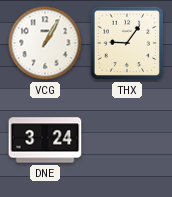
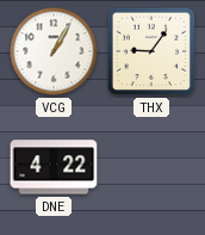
DNE: 3:24 -> 4:22 (54, 167)
